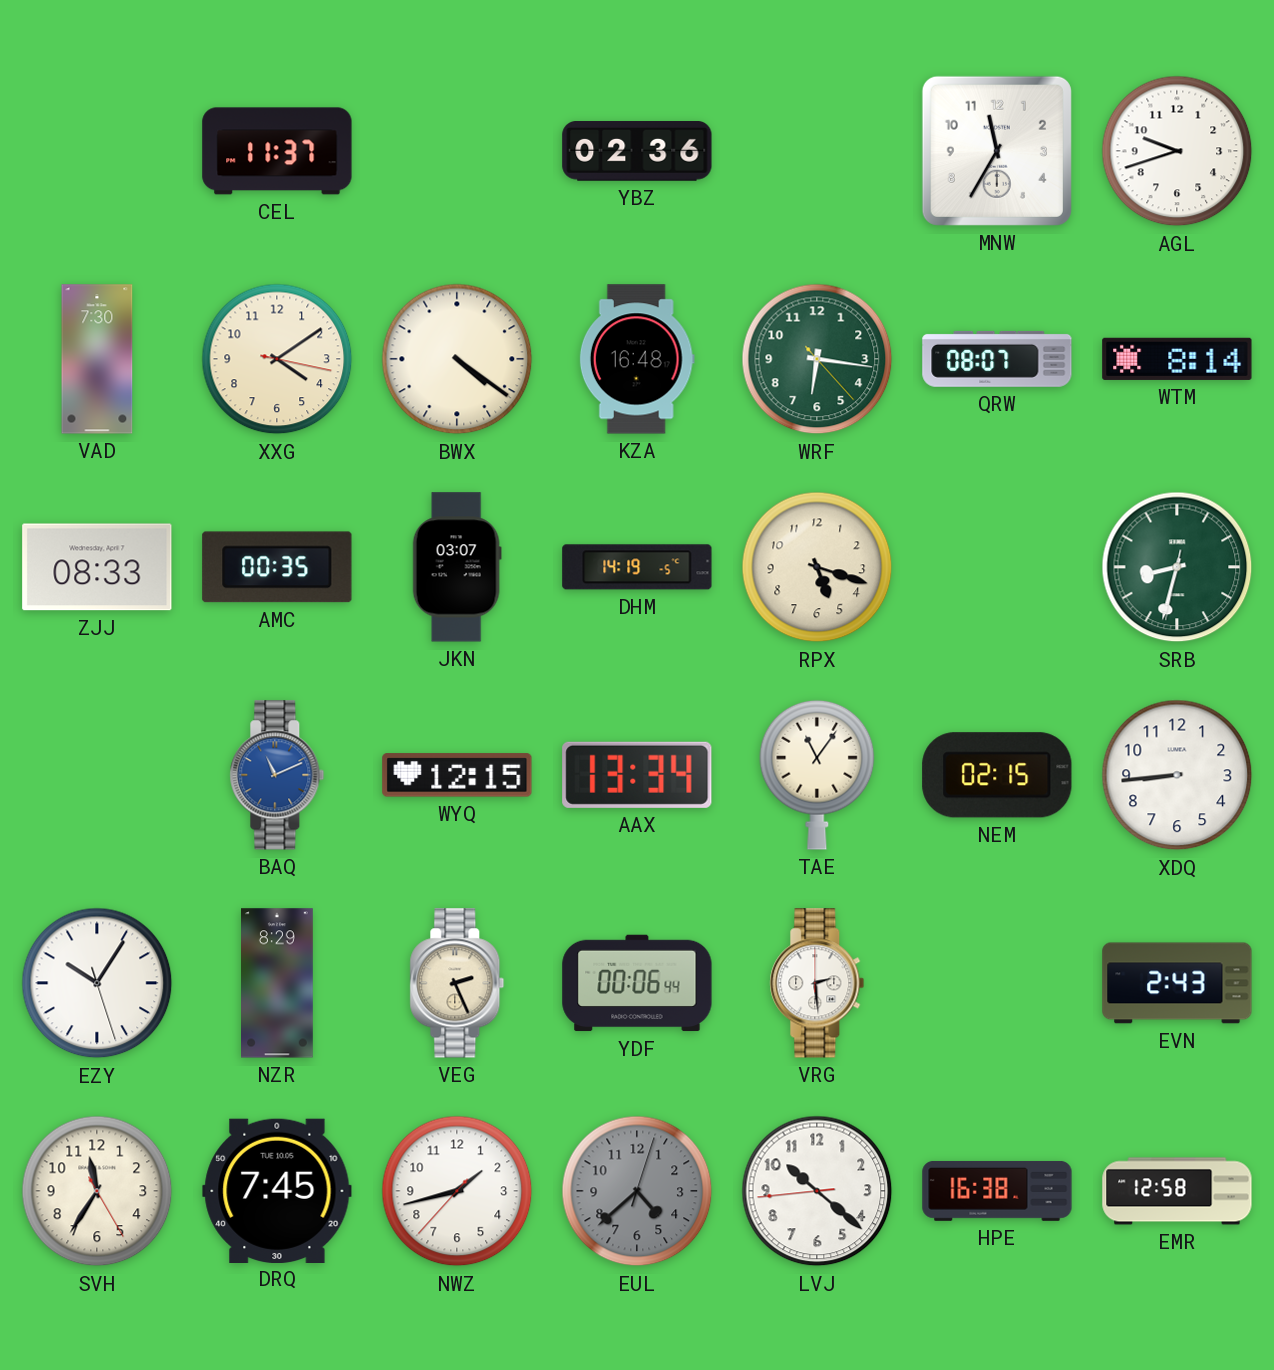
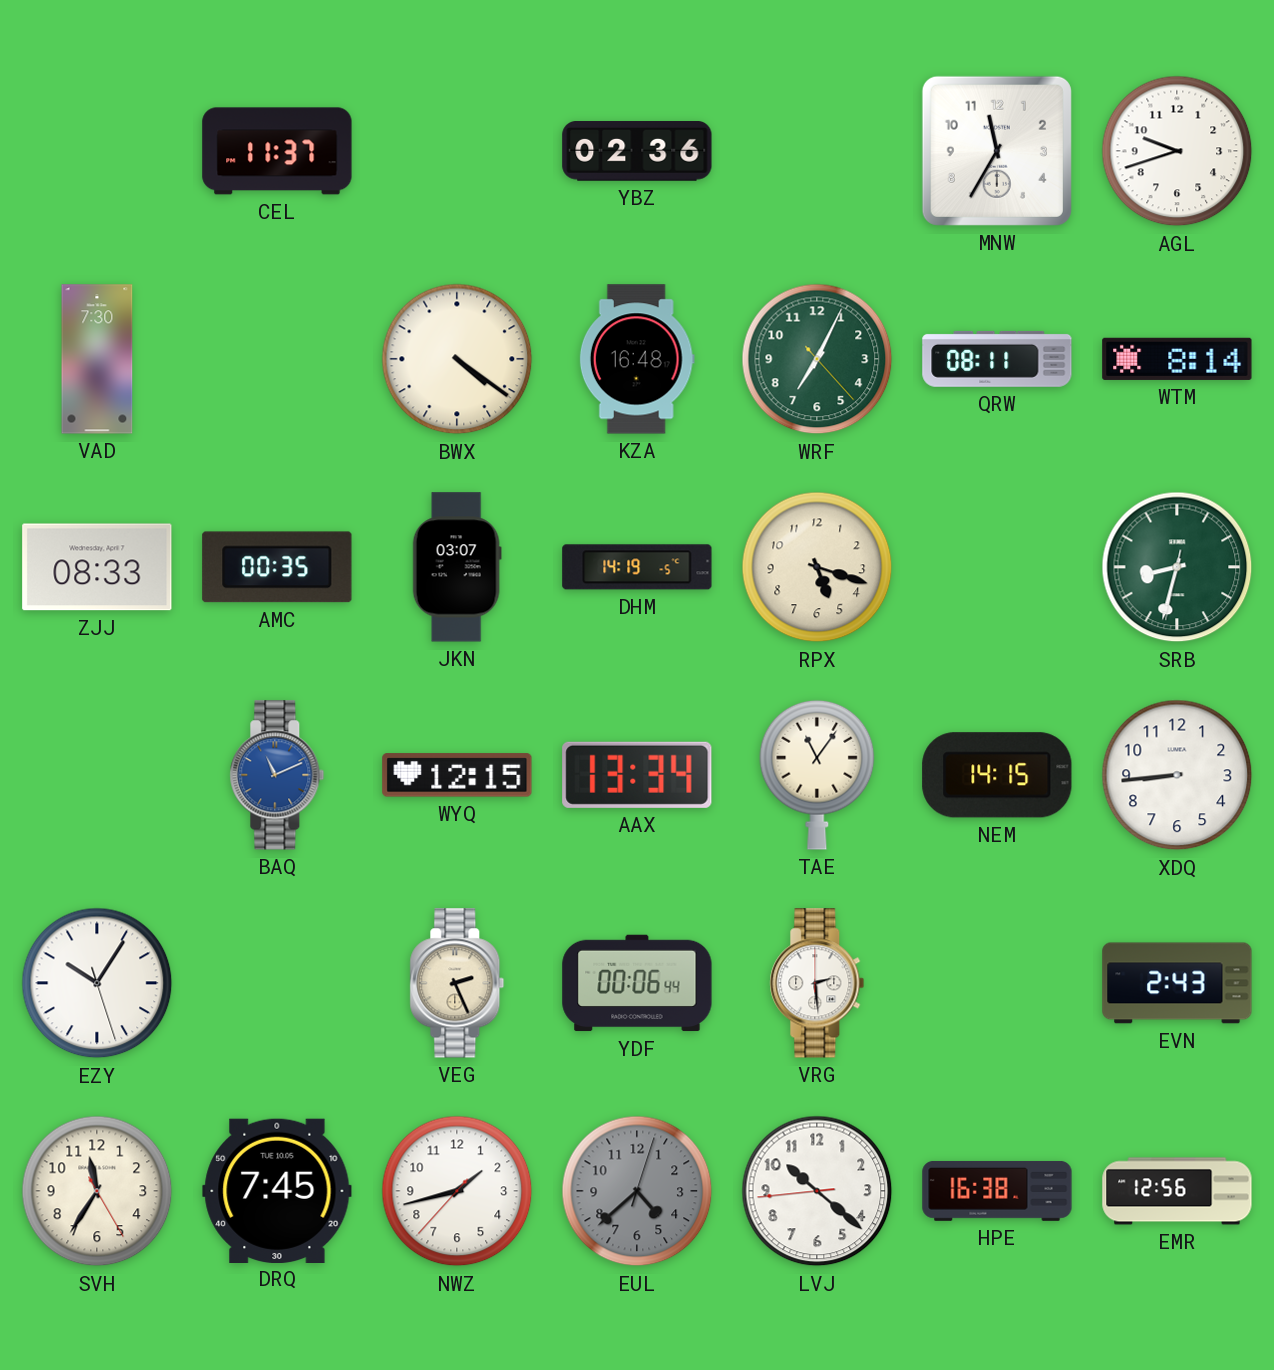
XXG: 4:09 -> none (277, 359)
WRF: 6:16 -> 7:04 (817, 359)
QRW: 08:07 -> 08:11 (997, 359)
NEM: 02:15 -> 14:15 (997, 775)
NZR: 8:29 -> none (278, 983)
EMR: 12:58 -> 12:56 (1177, 1191)
